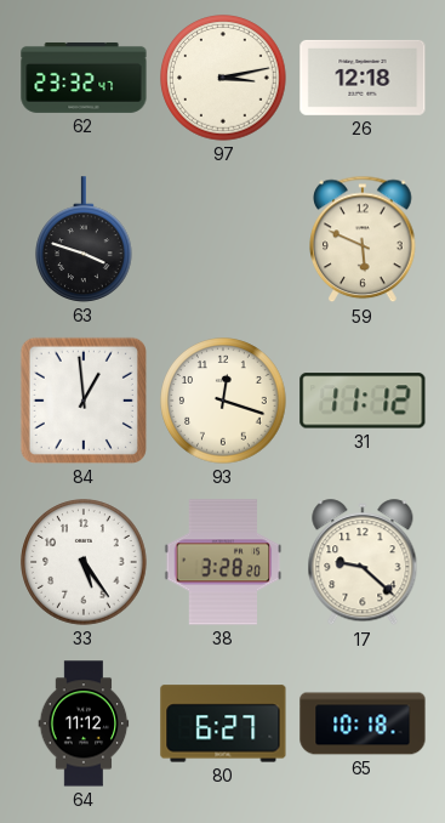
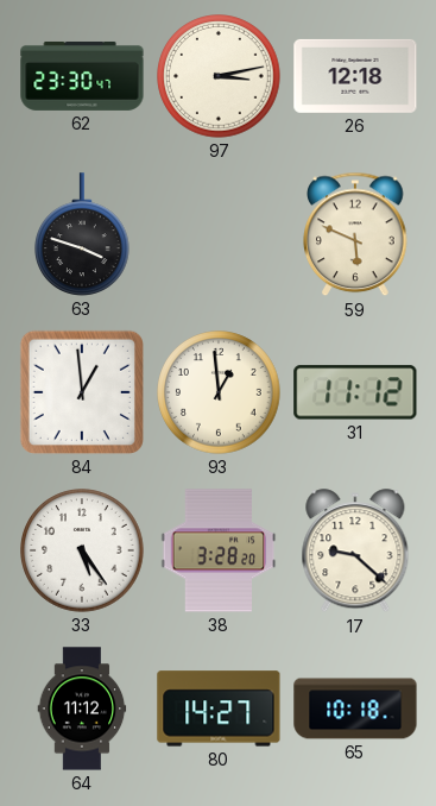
62: 23:32 -> 23:30 (82, 76)
93: 12:18 -> 12:59 (219, 392)
80: 6:27 -> 14:27 (219, 709)
